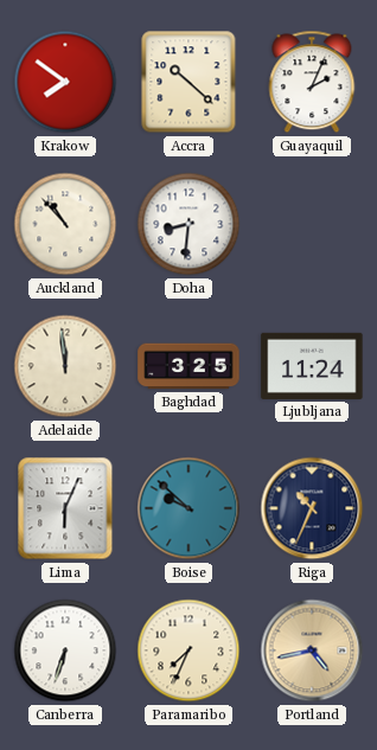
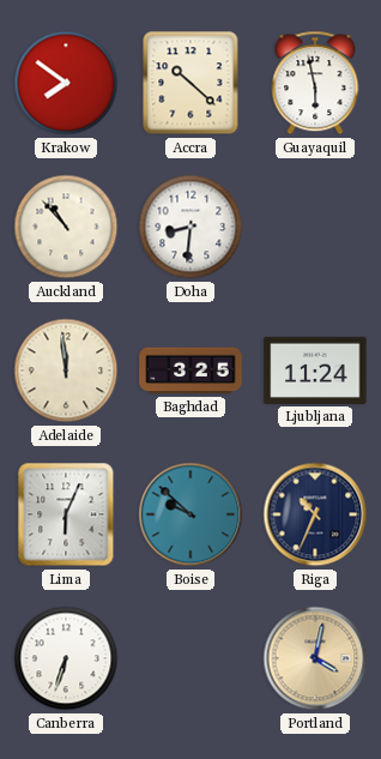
Guayaquil: 2:04 -> 5:58 (315, 83)
Paramaribo: 7:34 -> none (188, 650)
Portland: 4:43 -> 4:02 (315, 658)
